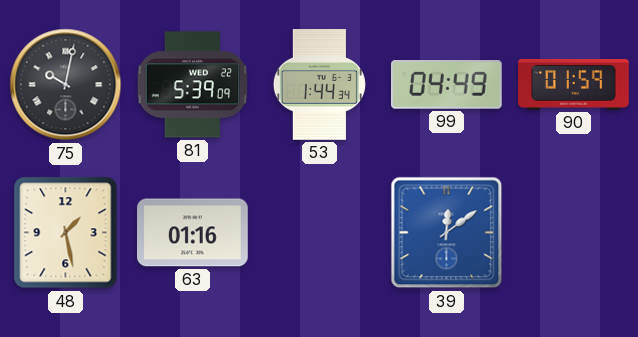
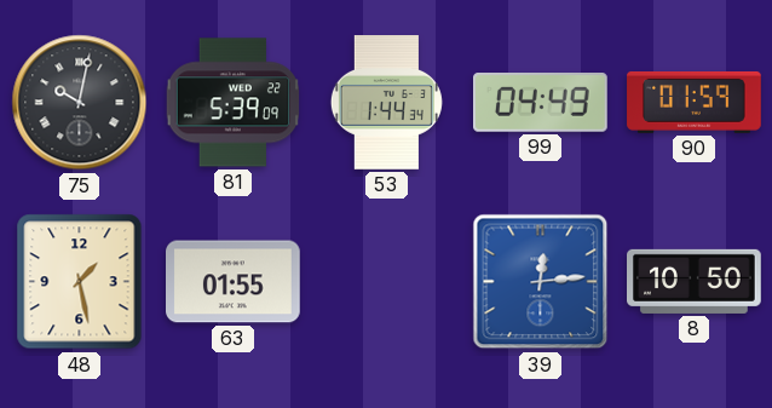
63: 01:16 -> 01:55 (234, 282)
39: 12:09 -> 12:14 (541, 282)
8: none -> 10:50 (695, 281)
